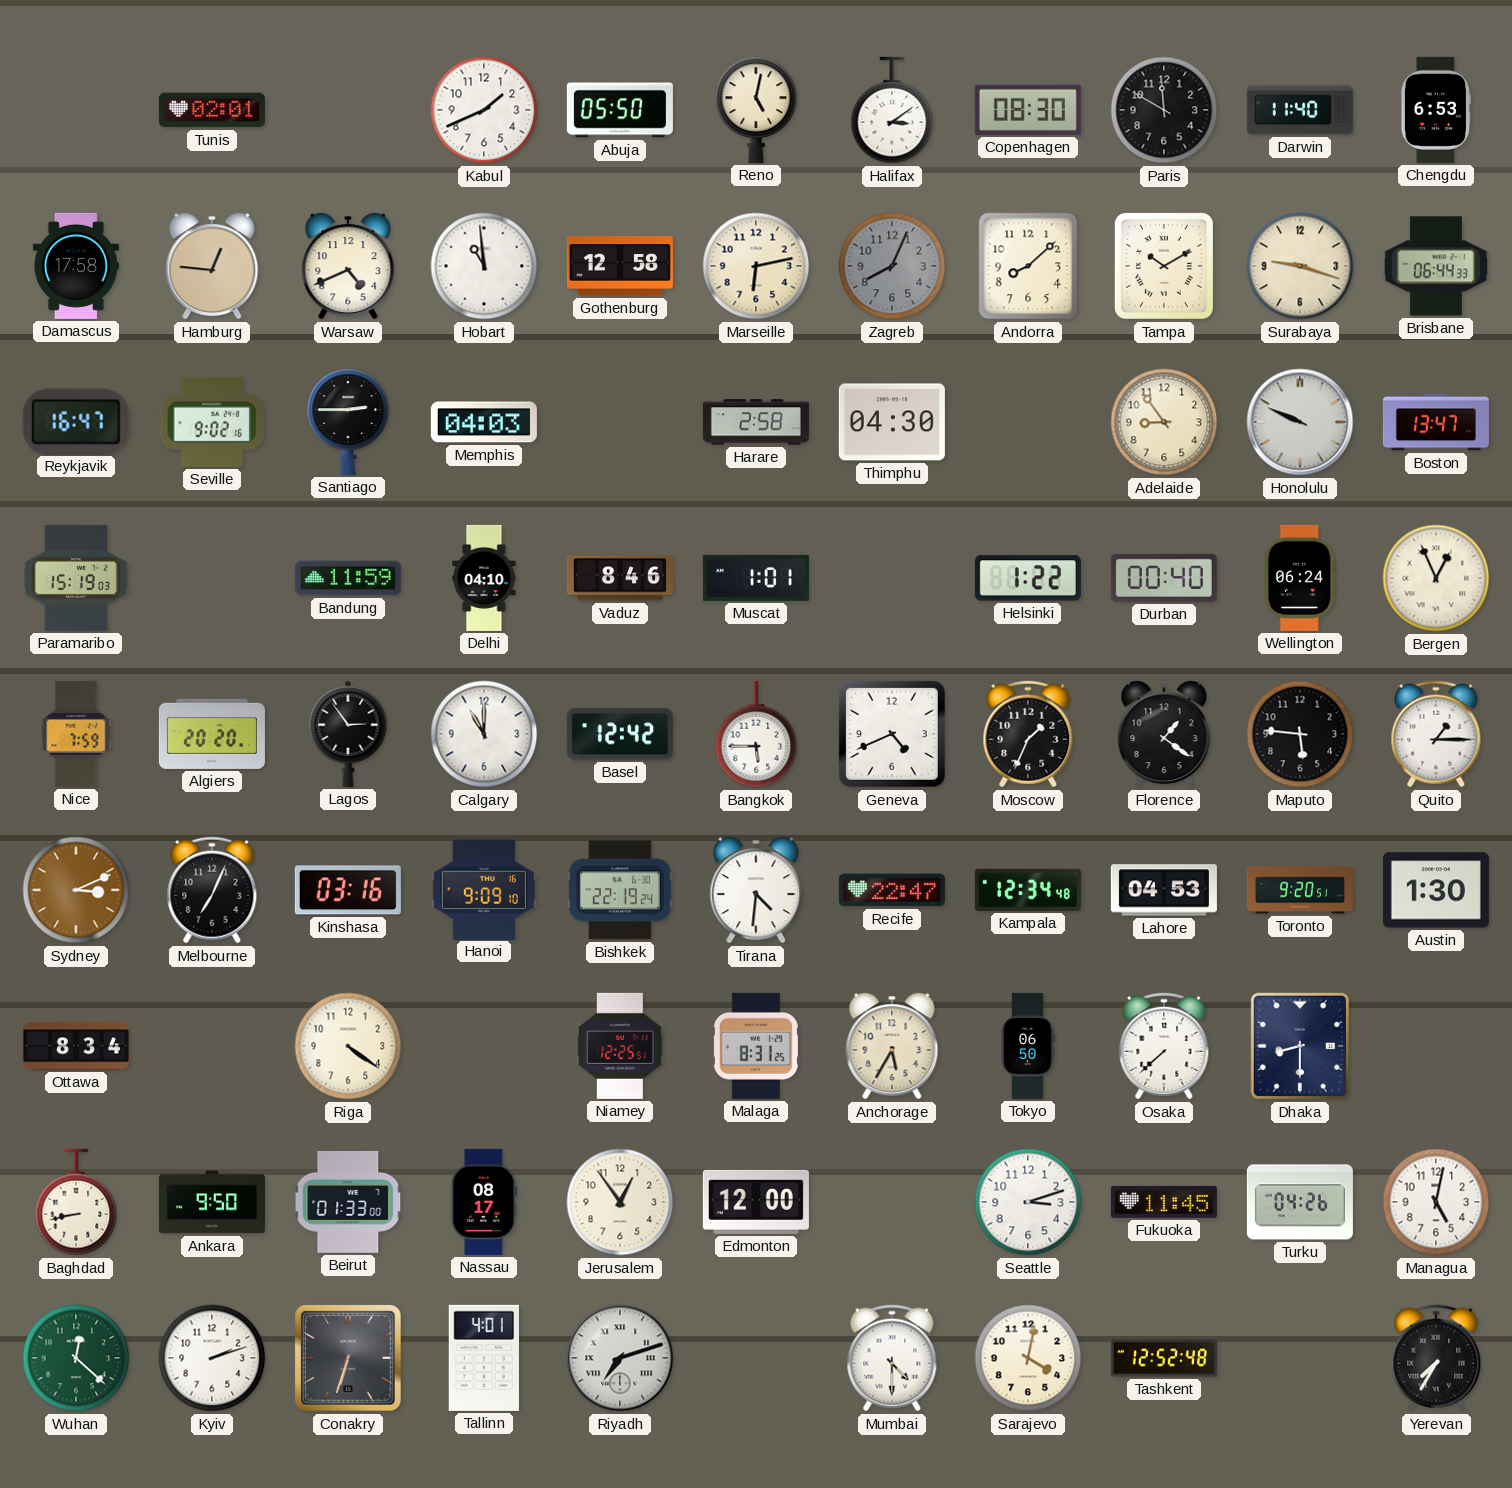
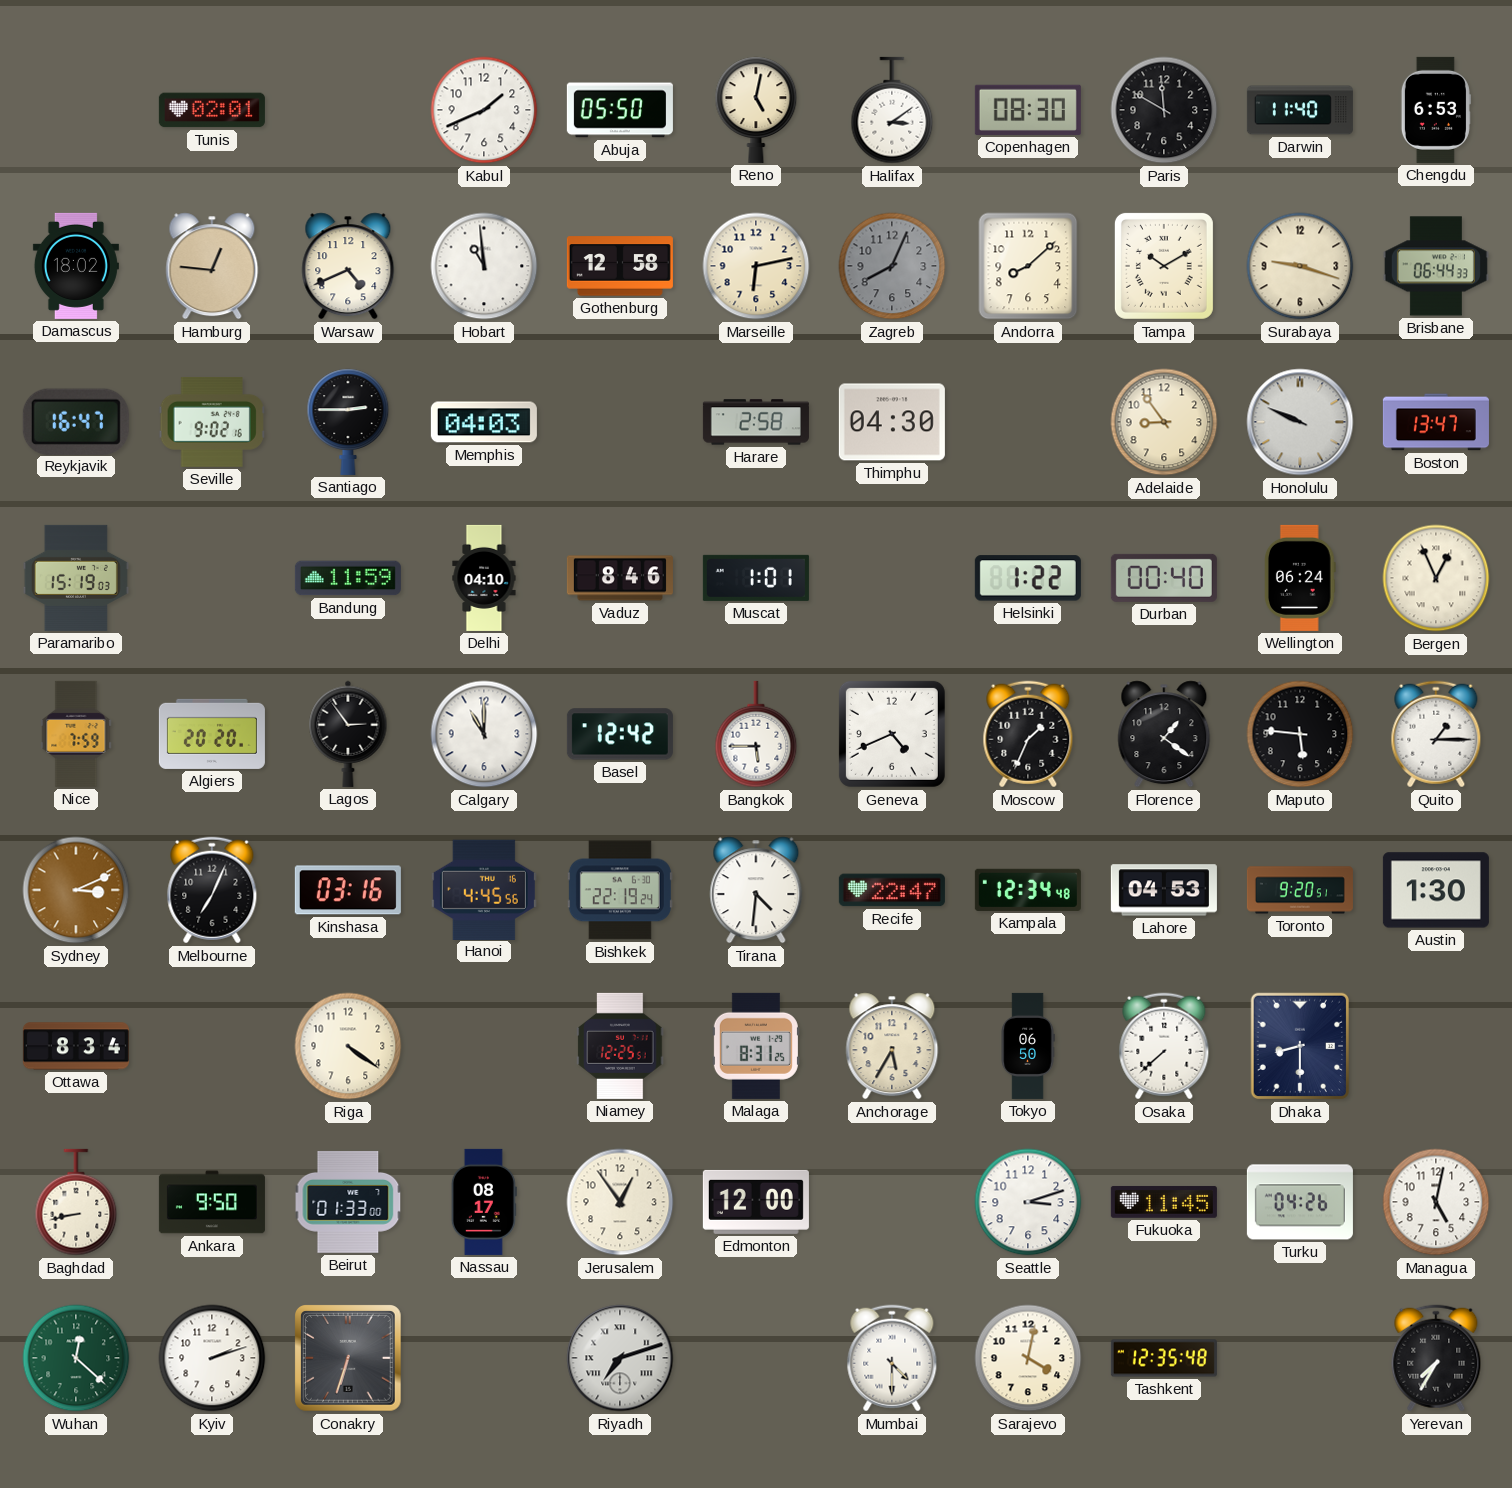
Damascus: 17:58 -> 18:02 (76, 266)
Hanoi: 9:09 -> 4:45 (484, 889)
Tallinn: 4:01 -> none (484, 1358)
Tashkent: 12:52 -> 12:35 (1164, 1358)
